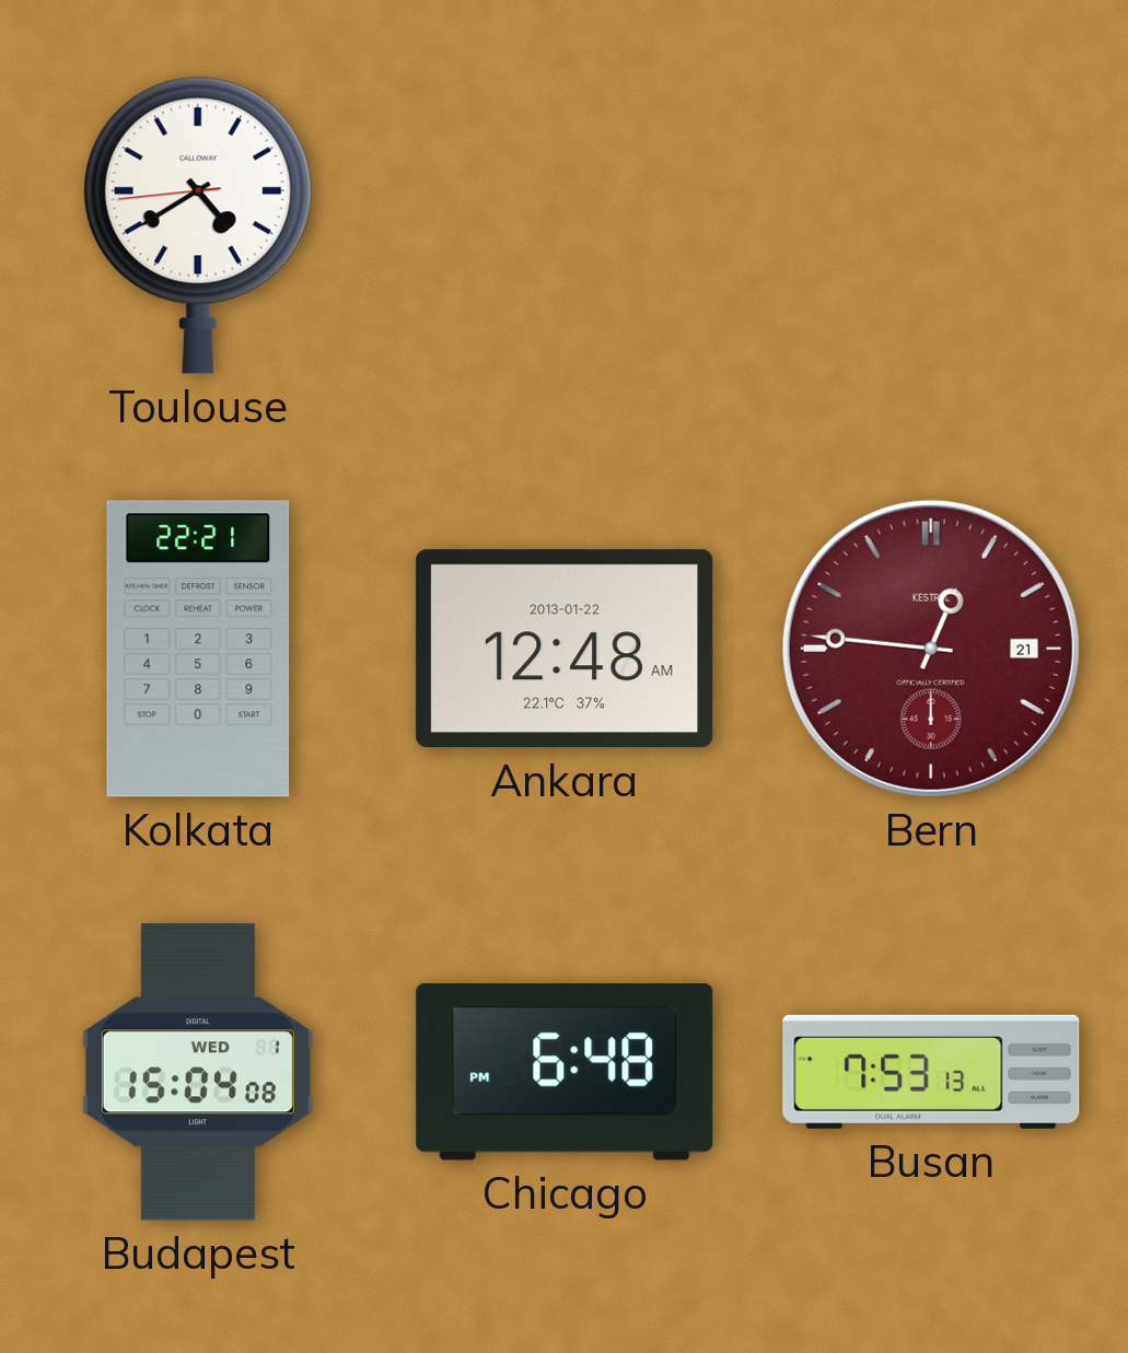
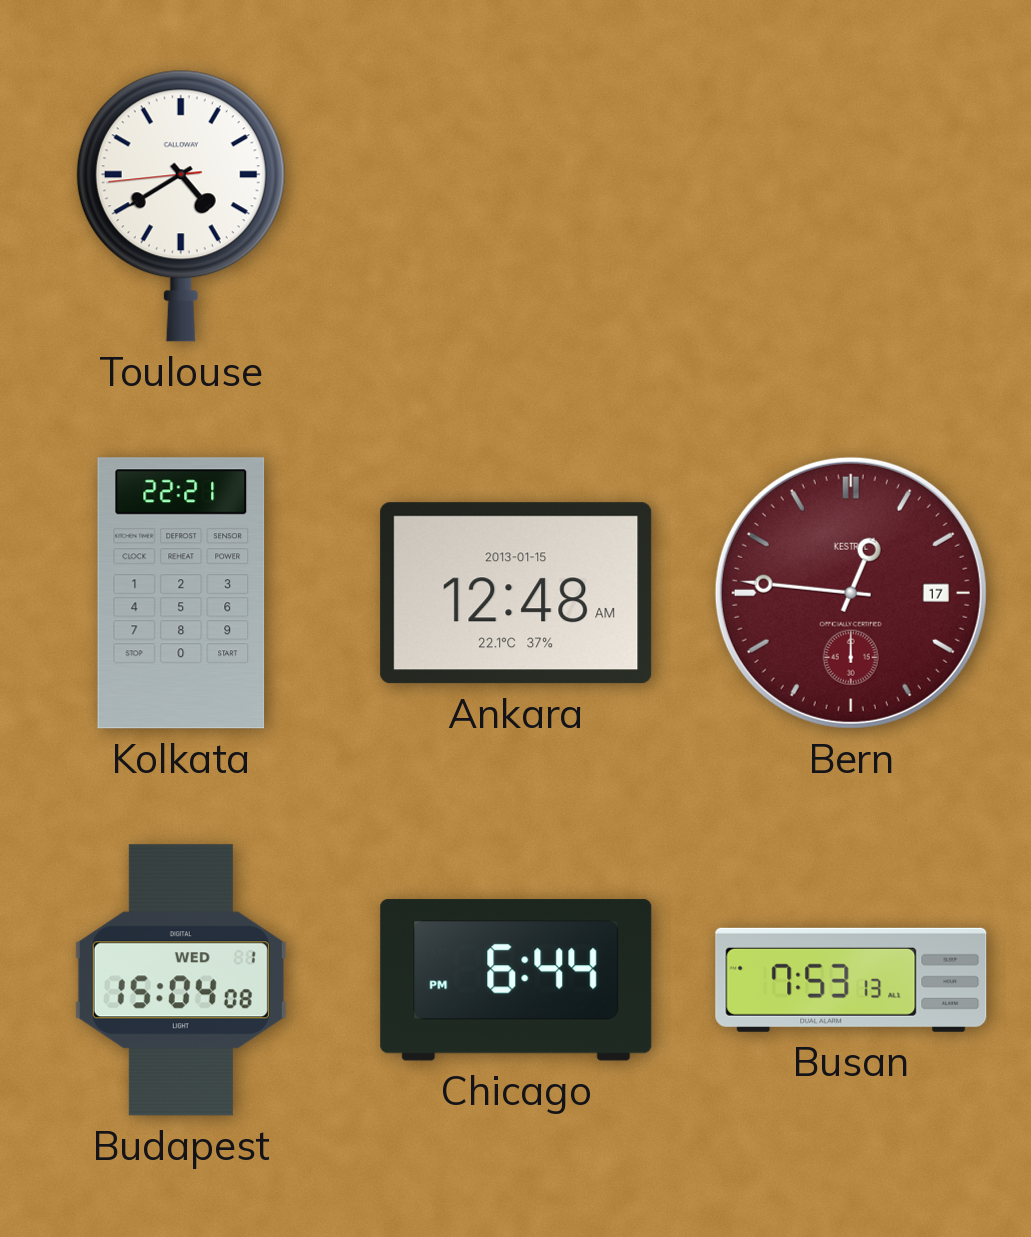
Ankara date: 2013-01-22 -> 2013-01-15 (516, 593)
Bern date: 21 -> 17 (851, 593)
Chicago: 6:48 -> 6:44 (516, 980)
